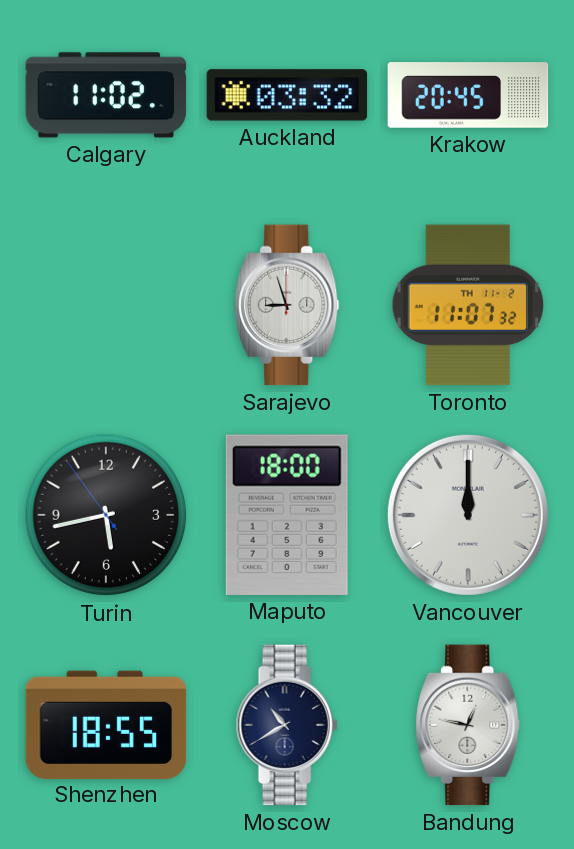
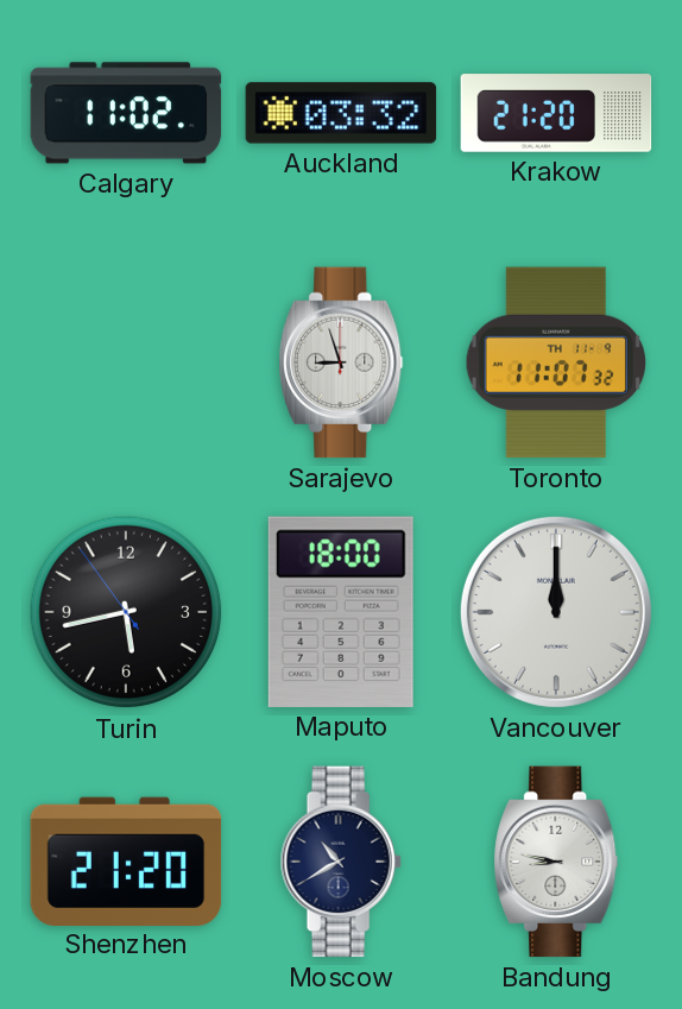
Krakow: 20:45 -> 21:20 (556, 113)
Toronto date: TH 11-2 -> TH 11-9 (555, 362)
Shenzhen: 18:55 -> 21:20 (126, 860)
Bandung: 12:47 -> 8:47 (556, 862)
